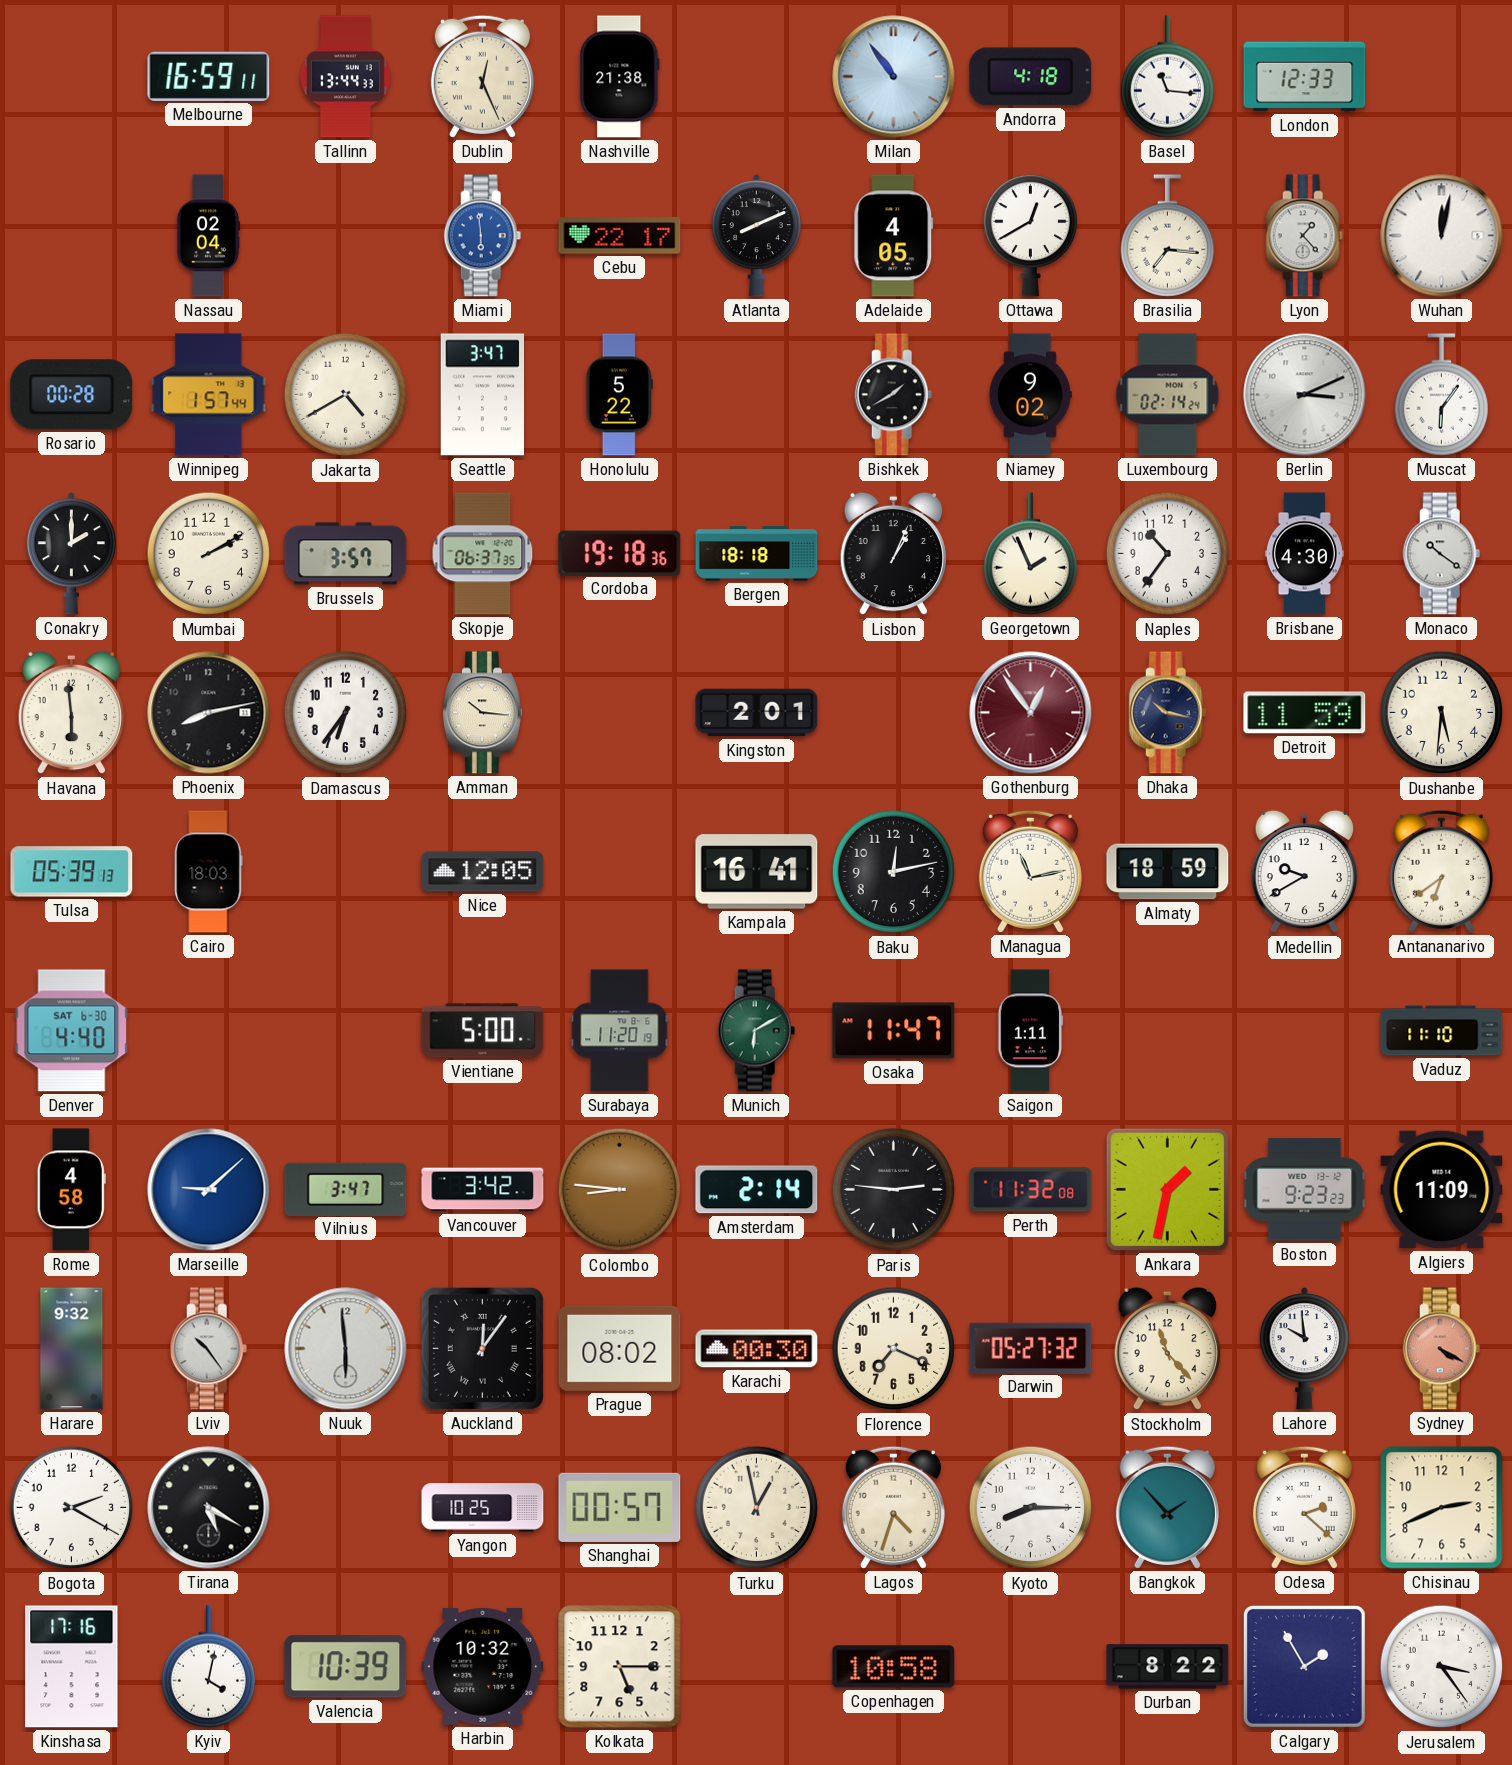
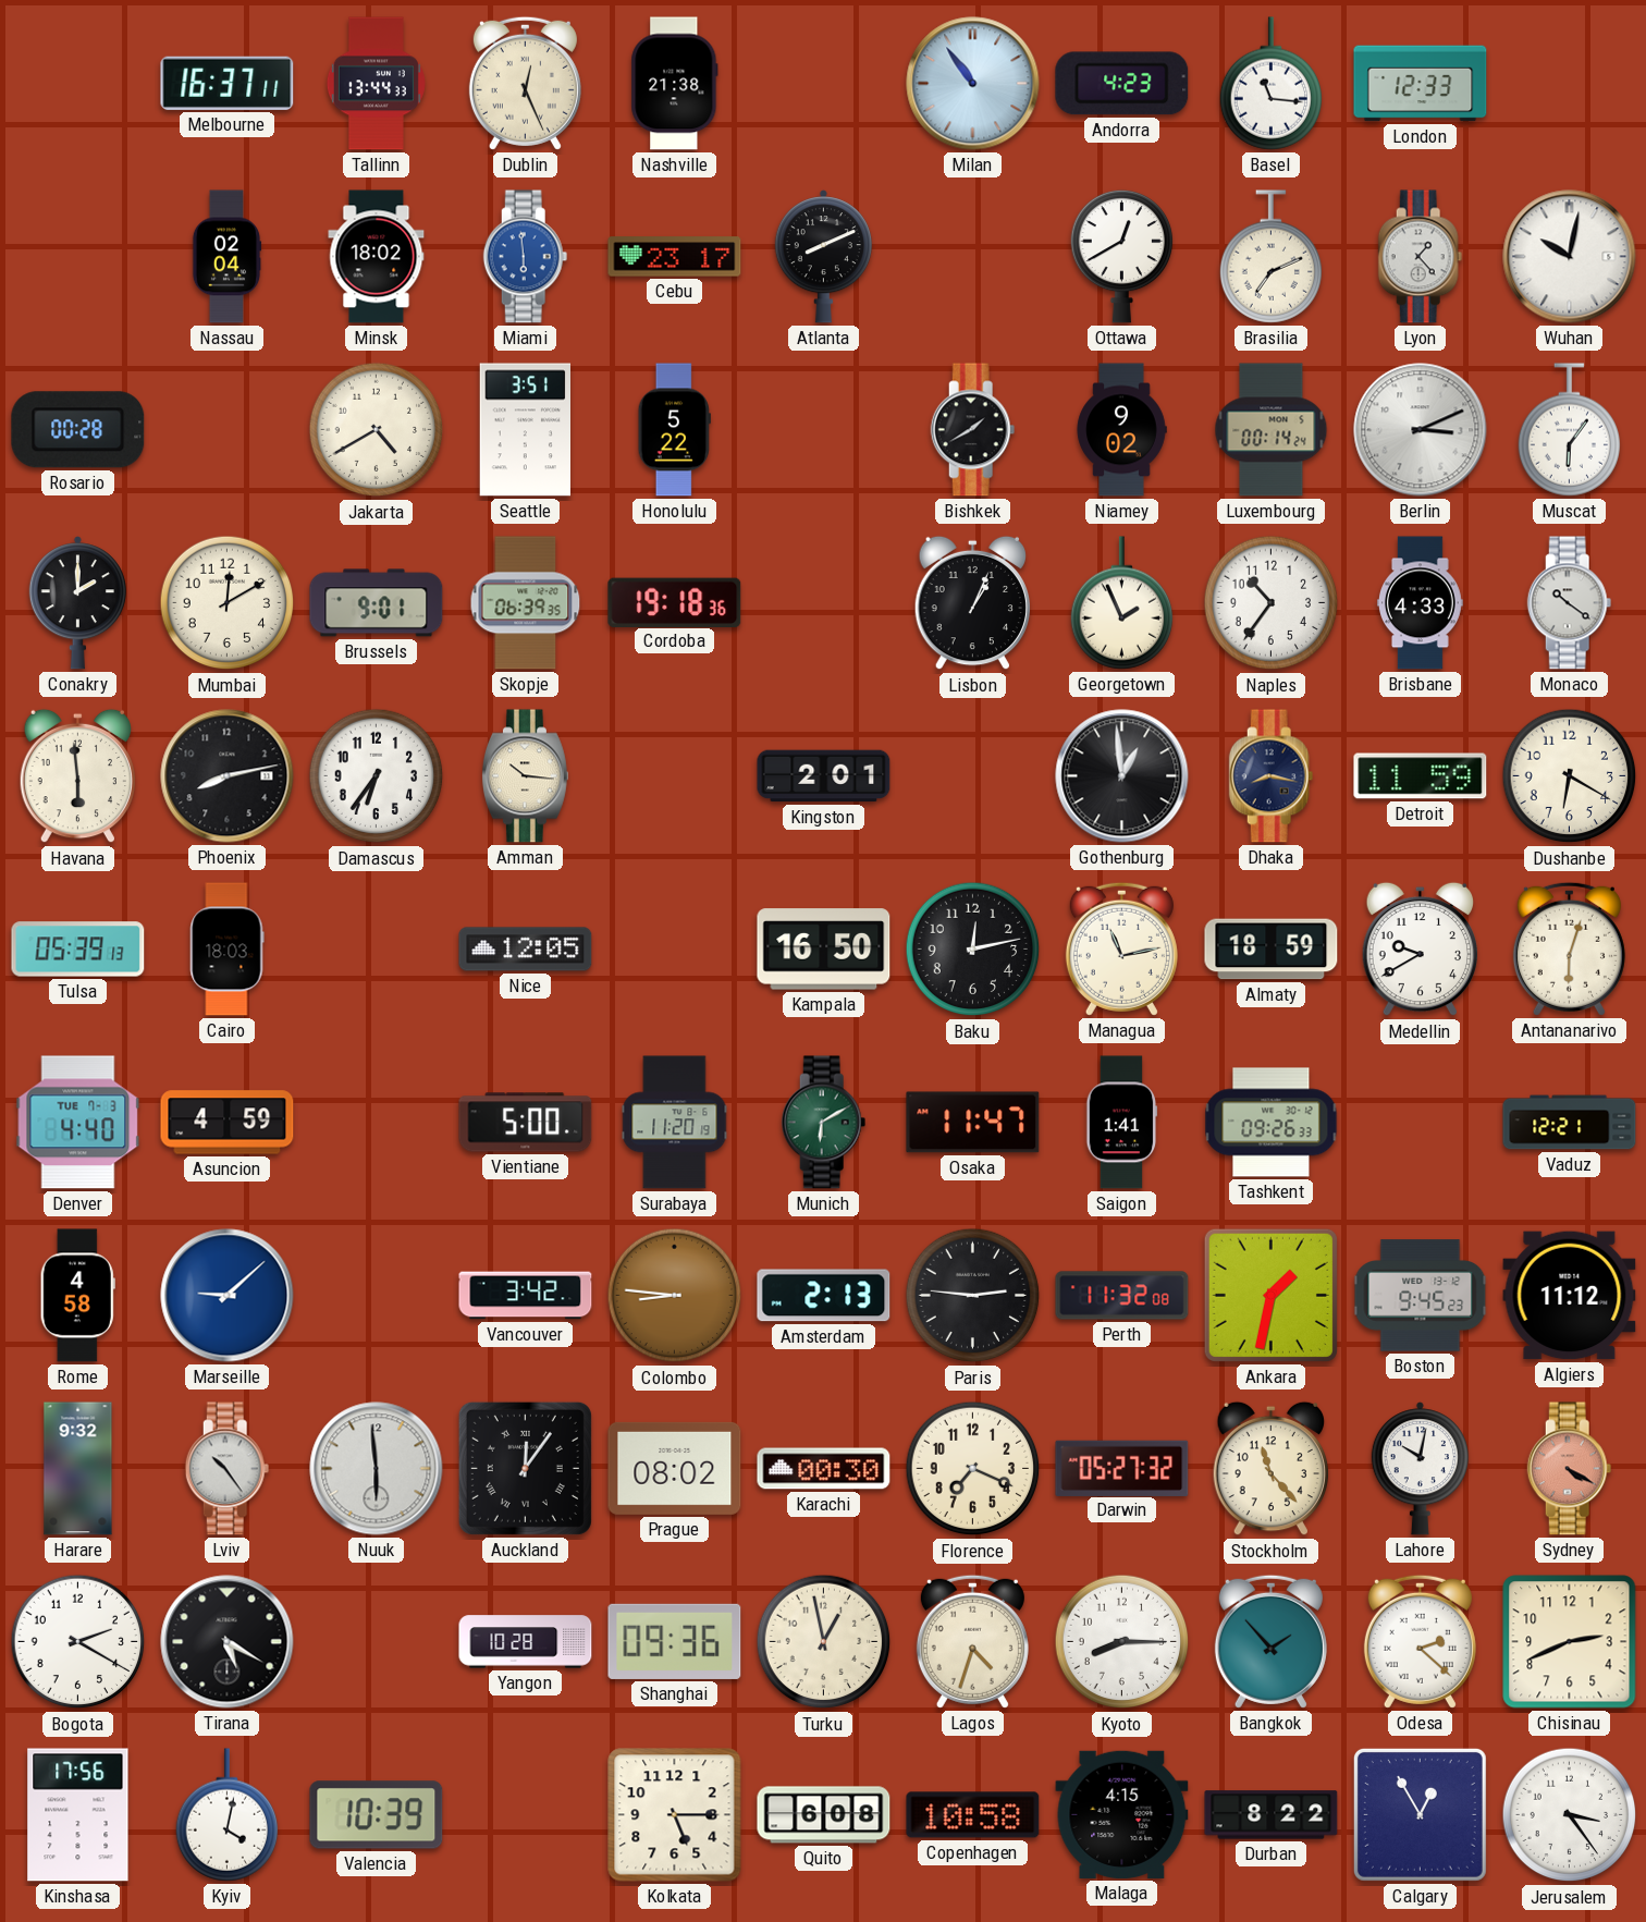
Melbourne: 16:59 -> 16:37 (228, 83)
Andorra: 4:18 -> 4:23 (1122, 84)
Minsk: none -> 18:02 (377, 257)
Cebu: 22:17 -> 23:17 (675, 257)
Adelaide: 4:05 -> none (894, 236)
Brasilia: 7:16 -> 7:11 (1272, 257)
Wuhan: 12:02 -> 10:02 (1570, 257)
Winnipeg: 1:57 -> none (209, 395)
Seattle: 3:47 -> 3:51 (525, 430)
Luxembourg: 02:14 -> 00:14 (1272, 430)
Mumbai: 2:10 -> 12:10 (228, 603)
Brussels: 3:57 -> 9:01 (377, 603)
Skopje: 06:37 -> 06:39 (526, 603)
Bergen: 18:18 -> none (757, 554)
Brisbane: 4:30 -> 4:33 (1420, 603)
Gothenburg: 12:54 -> 12:59 (1122, 776)
Gothenburg dial: burgundy -> black (1122, 776)
Dhaka: 10:17 -> 8:17 (1272, 776)
Dushanbe: 5:31 -> 6:20 (1570, 776)
Kampala: 16:41 -> 16:50 (824, 950)
Antananarivo: 6:39 -> 6:03 (1569, 948)
Denver date: SAT 6-30 -> TUE 7-3 (78, 1123)
Asuncion: none -> 4:59 (228, 1123)
Saigon: 1:11 -> 1:41 (1122, 1123)
Tashkent: none -> 09:26 (1272, 1123)
Vaduz: 11:10 -> 12:21 (1570, 1123)
Vilnius: 3:47 -> none (346, 1189)
Amsterdam: 2:14 -> 2:13 (824, 1296)
Boston: 9:23 -> 9:45 (1421, 1296)
Algiers: 11:09 -> 11:12 (1570, 1296)
Lahore: 9:59 -> 10:02 (1420, 1469)
Yangon: 10:25 -> 10:28 (526, 1642)
Shanghai: 00:57 -> 09:36 (675, 1641)
Kinshasa: 17:16 -> 17:56 (78, 1815)
Harbin: 10:32 -> none (483, 1666)
Quito: none -> 6:08 (824, 1815)
Malaga: none -> 4:15 (1122, 1814)
Calgary: 1:55 -> 12:55 (1420, 1814)
